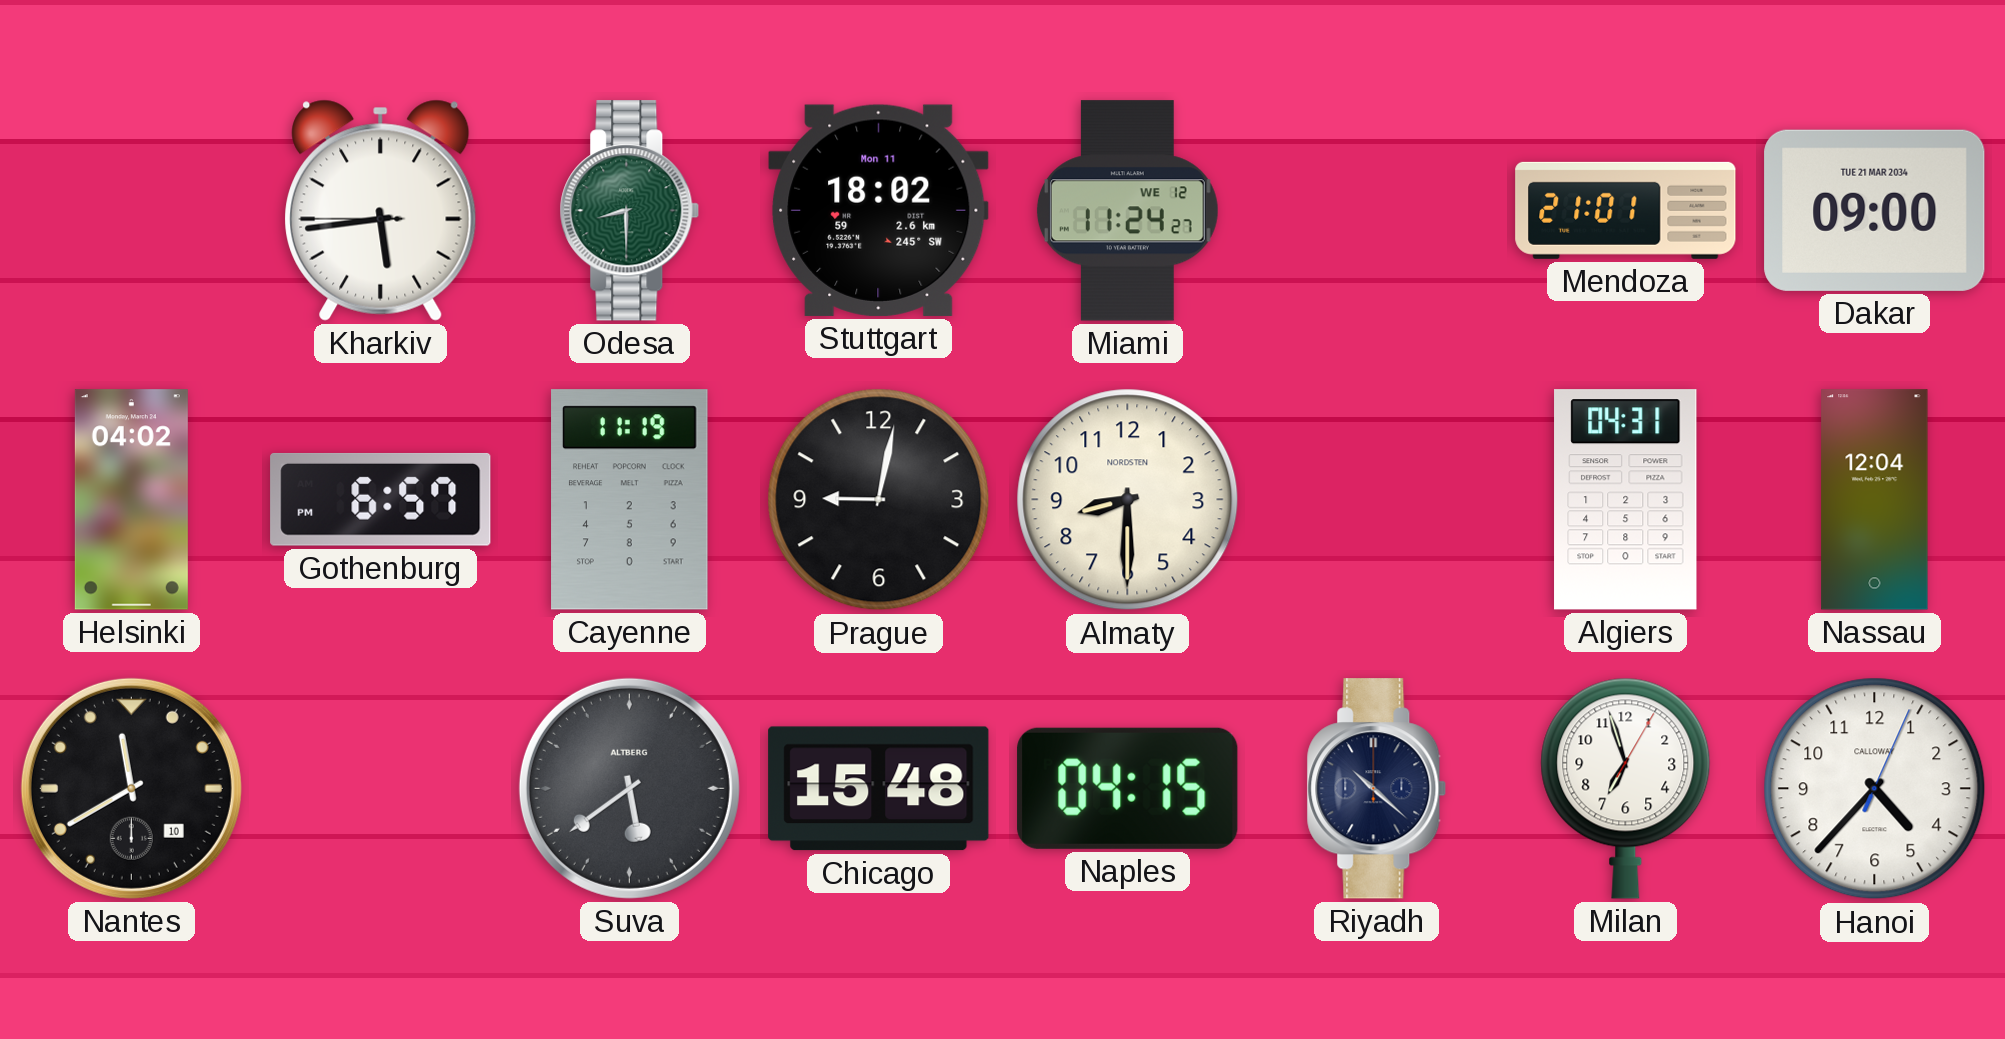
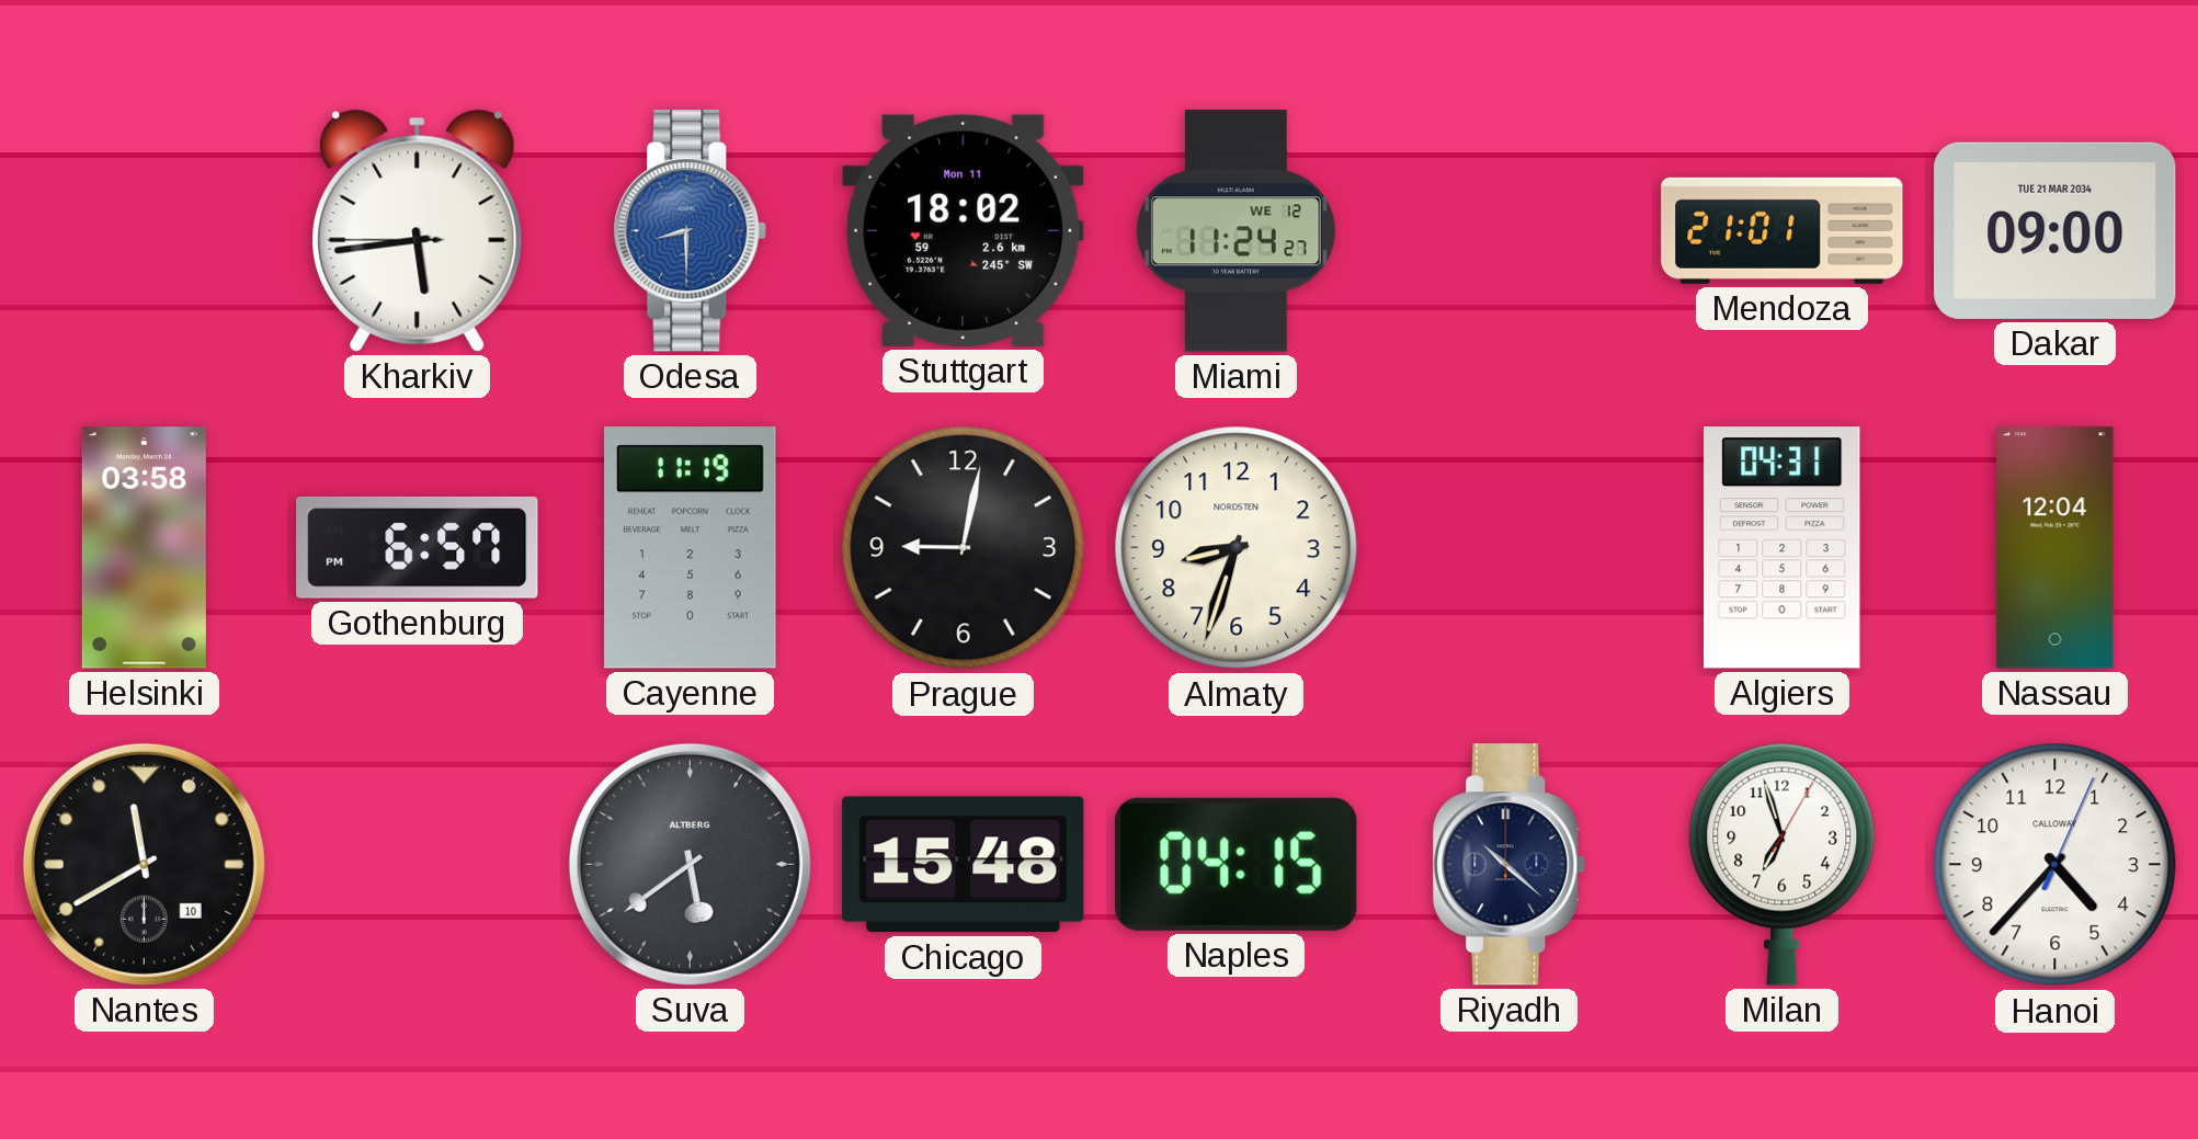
Odesa dial: green -> blue (691, 231)
Helsinki: 04:02 -> 03:58 (144, 548)
Almaty: 8:30 -> 8:33 (1237, 548)
